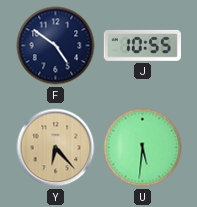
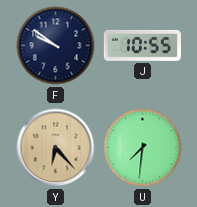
F: 4:51 -> 9:51 (56, 46)
U: 5:31 -> 7:31 (143, 148)
